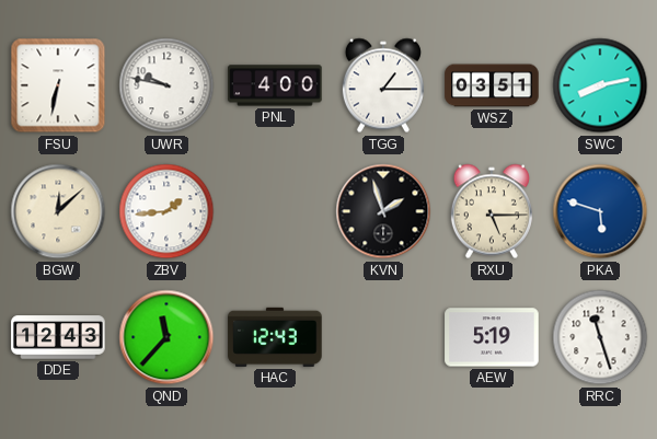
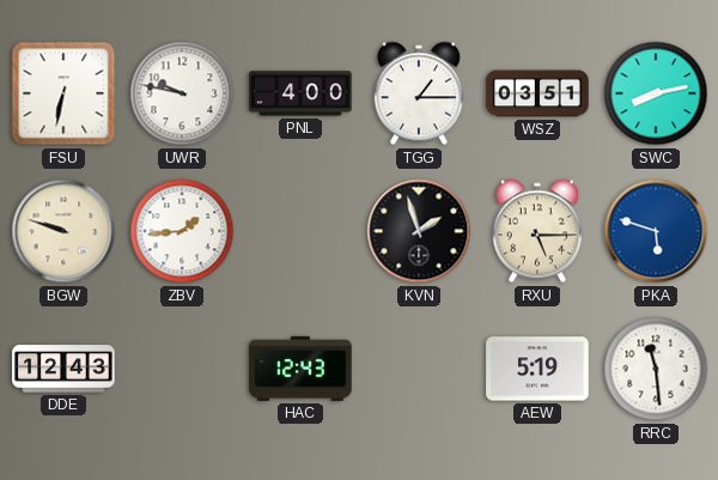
BGW: 12:08 -> 9:48 (63, 231)
QND: 11:37 -> none (166, 337)
RRC: 11:27 -> 11:29 (656, 369)
